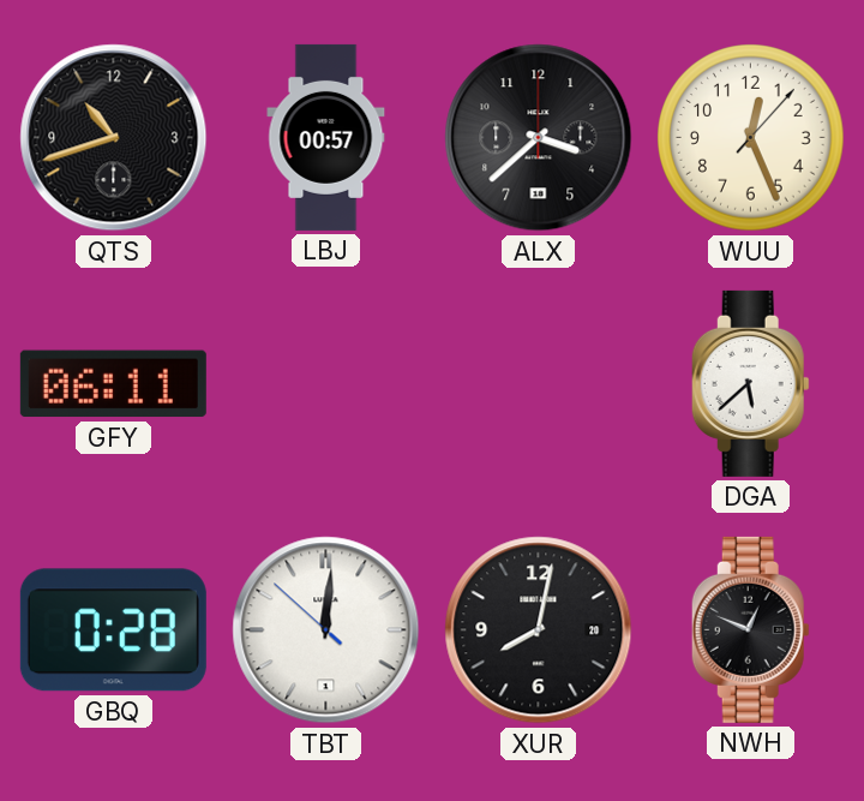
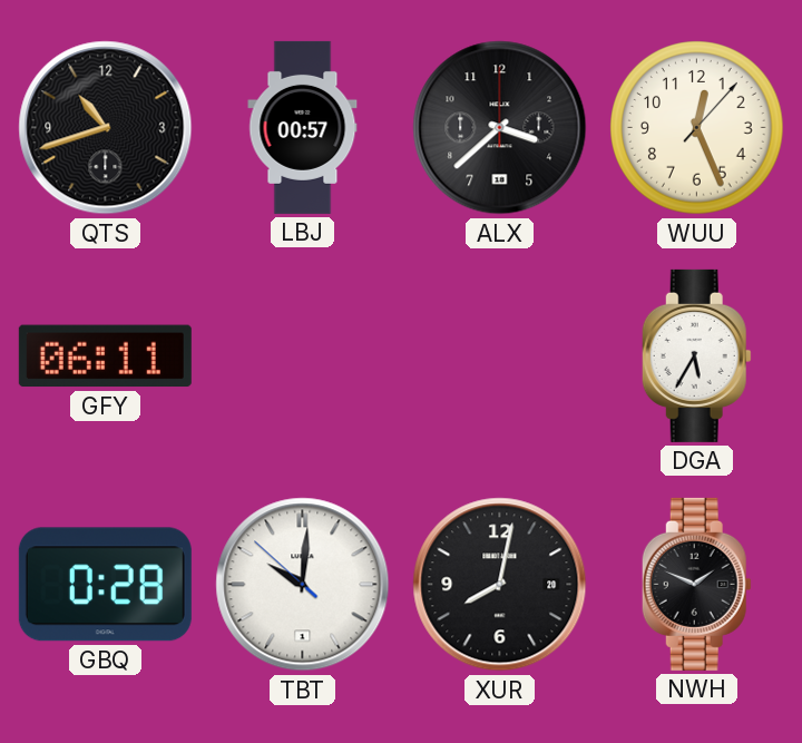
DGA: 5:38 -> 5:35 (696, 355)
TBT: 12:00 -> 10:00 (303, 585)
NWH: 12:49 -> 1:49 (696, 584)
